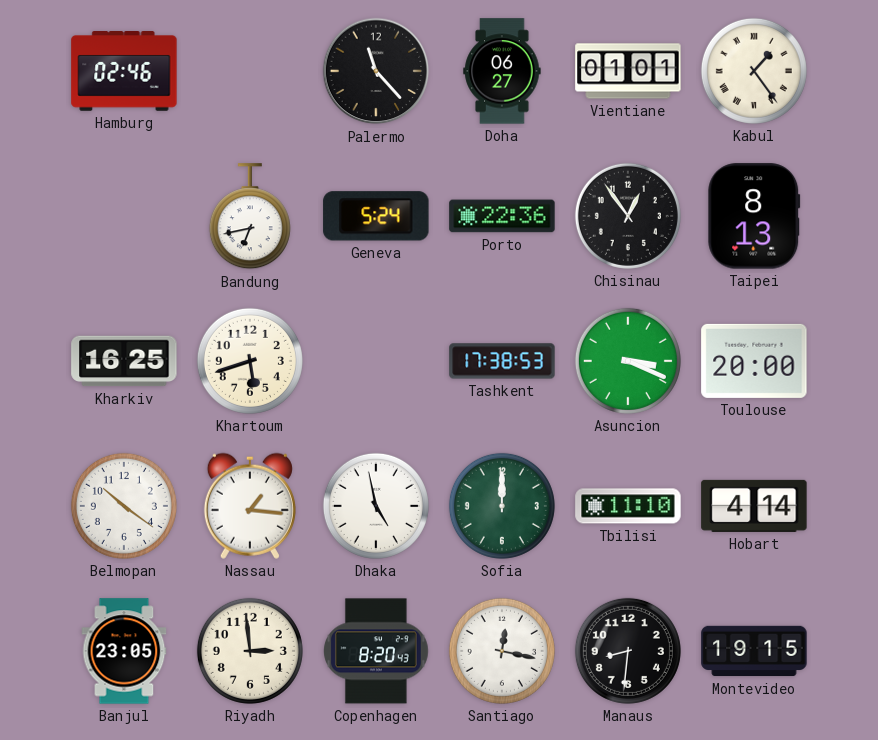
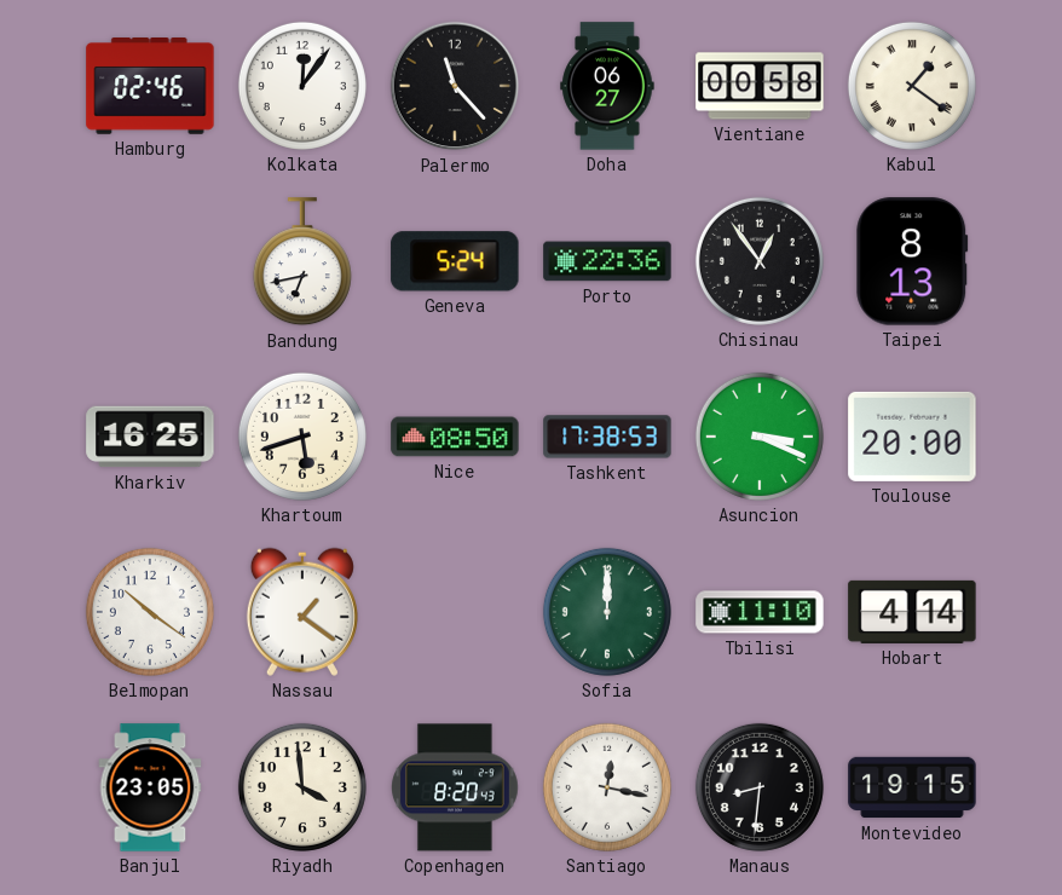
Kolkata: none -> 12:06 (302, 86)
Vientiane: 01:01 -> 00:58 (760, 86)
Kabul: 1:24 -> 1:21 (912, 86)
Nice: none -> 08:50 (455, 437)
Nassau: 1:16 -> 1:21 (302, 612)
Dhaka: 4:58 -> none (376, 506)
Riyadh: 2:59 -> 3:59 (302, 787)
